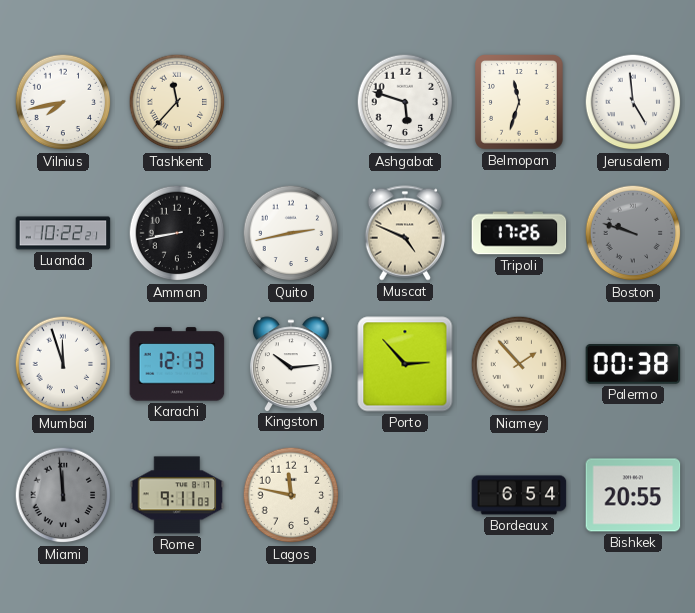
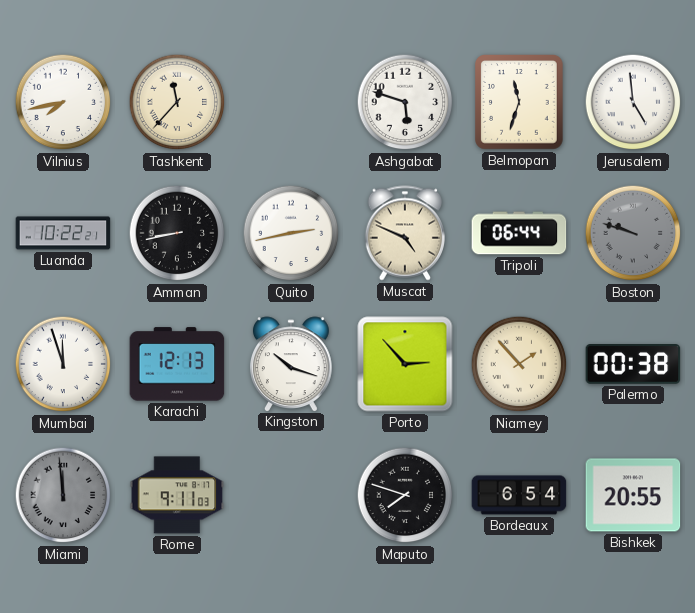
Tripoli: 17:26 -> 06:44 (519, 233)
Kingston: 10:14 -> 10:18 (291, 364)
Lagos: 11:47 -> none (291, 495)
Maputo: none -> 7:48 (405, 495)
